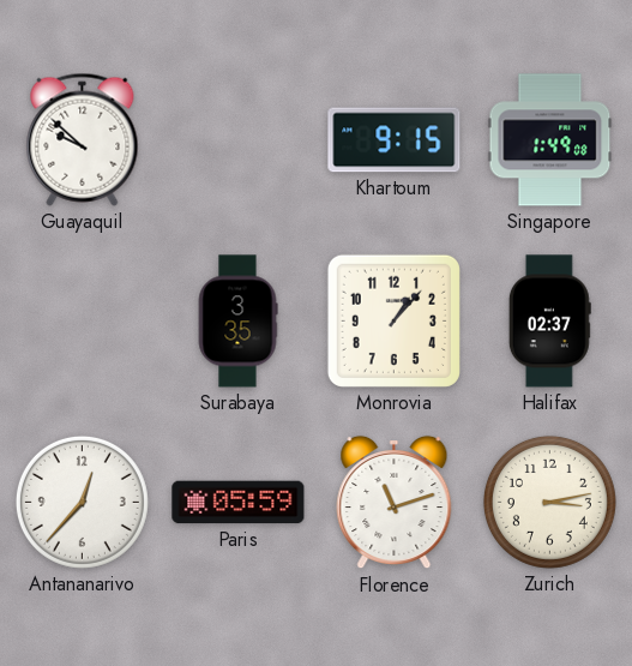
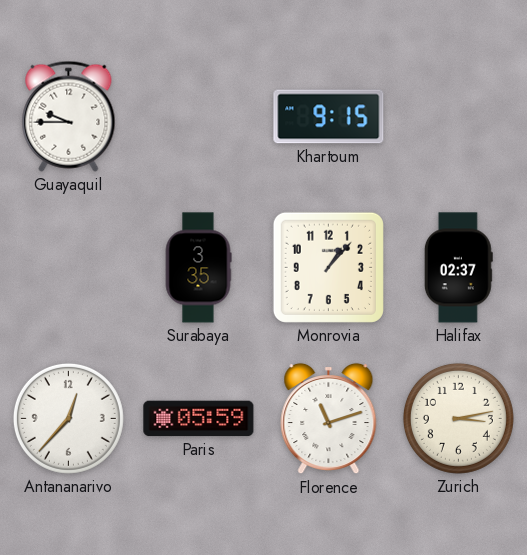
Guayaquil: 9:52 -> 9:45 (69, 116)
Singapore: 1:49 -> none (550, 140)
